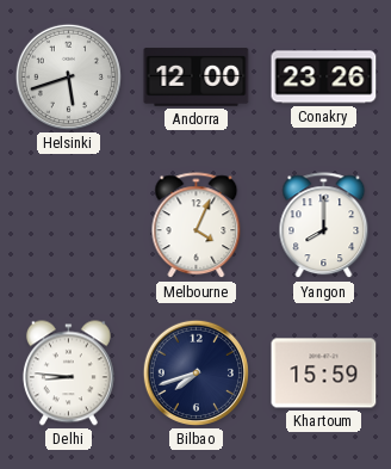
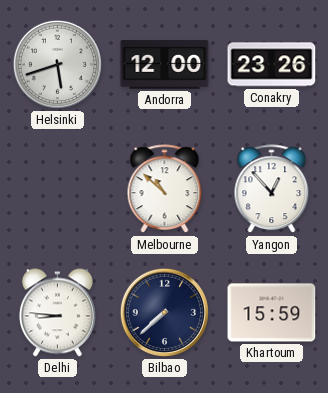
Melbourne: 4:04 -> 10:52 (165, 189)
Yangon: 8:00 -> 12:53 (272, 189)
Bilbao: 7:42 -> 7:38 (164, 312)
